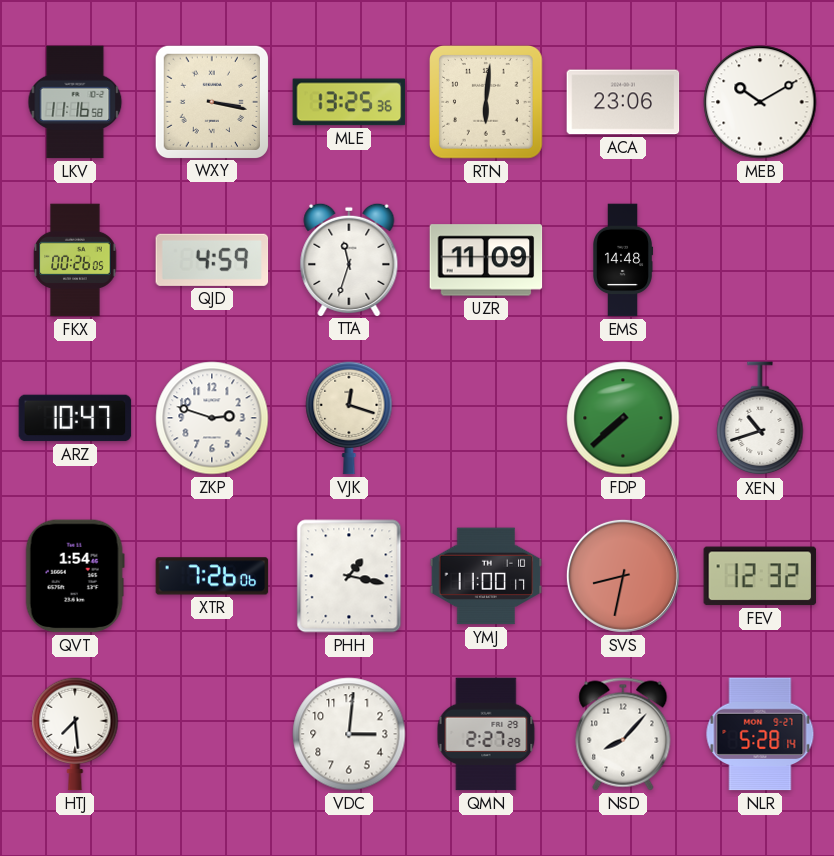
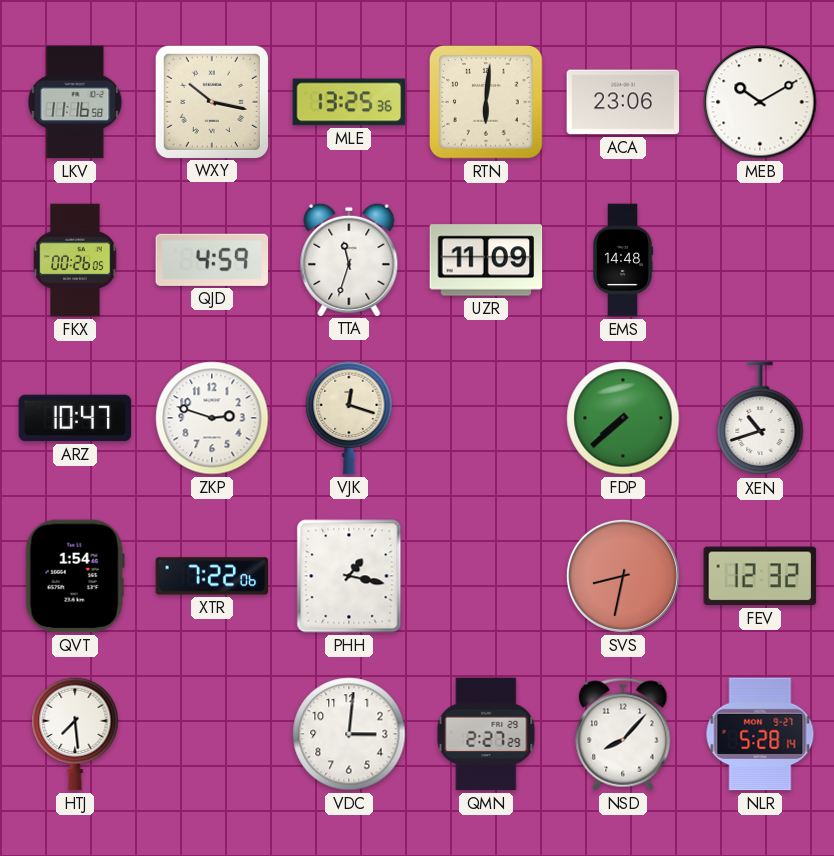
WXY: 3:17 -> 10:17 (211, 101)
XTR: 7:26 -> 7:22 (212, 576)
YMJ: 11:00 -> none (486, 576)
